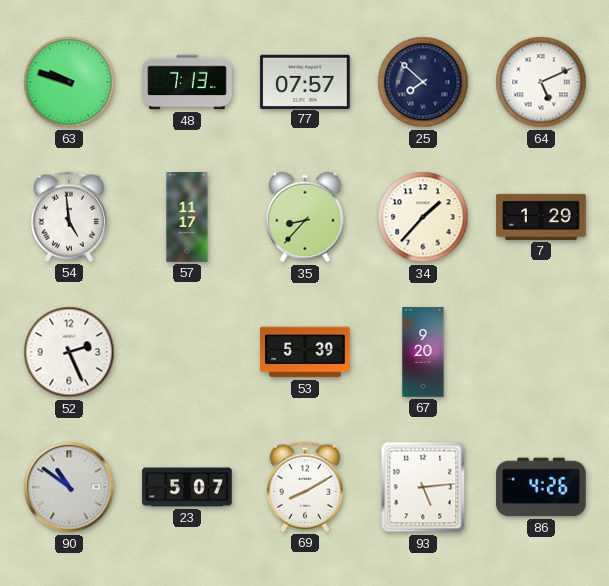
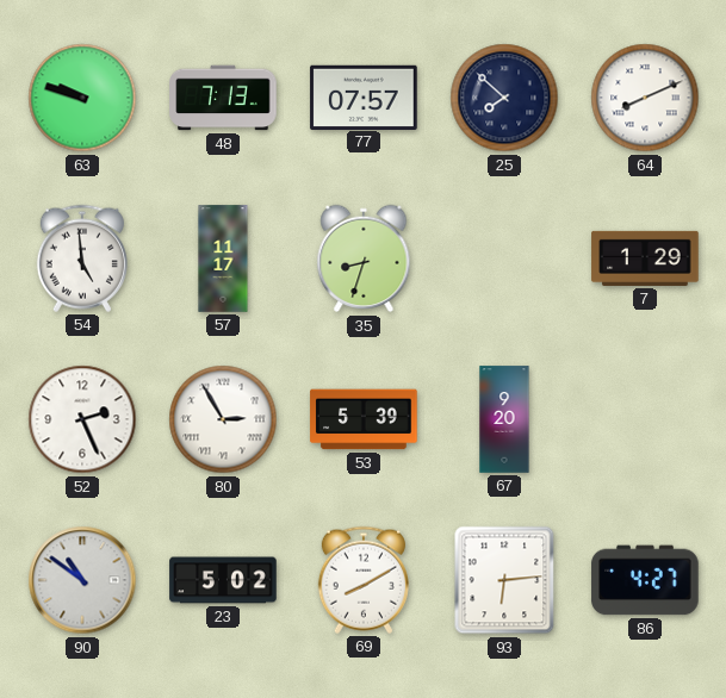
64: 5:11 -> 8:11 (645, 98)
35: 8:37 -> 8:33 (364, 258)
34: 1:37 -> none (423, 217)
80: none -> 2:55 (223, 419)
23: 5:07 -> 5:02 (223, 580)
93: 5:14 -> 6:14 (504, 580)
86: 4:26 -> 4:27 (645, 580)
